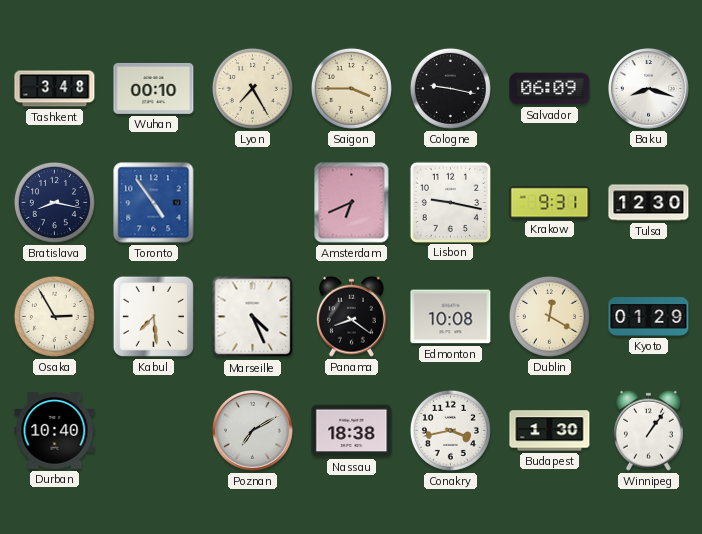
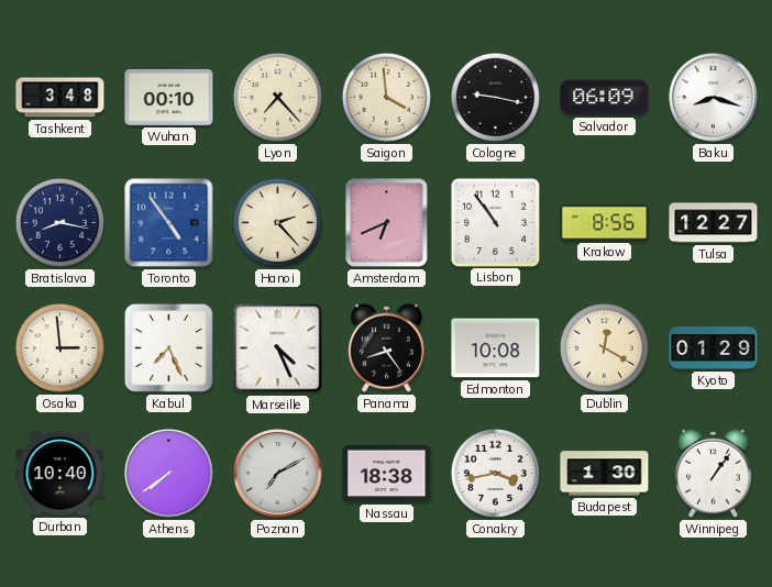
Lyon: 7:25 -> 7:23 (277, 97)
Saigon: 3:45 -> 3:59 (386, 97)
Hanoi: none -> 2:23 (277, 222)
Lisbon: 9:17 -> 10:54 (495, 222)
Krakow: 9:31 -> 8:56 (605, 223)
Tulsa: 12:30 -> 12:27 (714, 223)
Osaka: 2:55 -> 2:59 (59, 347)
Kabul: 7:29 -> 7:26 (168, 347)
Panama: 8:21 -> 8:24 (386, 347)
Athens: none -> 7:39 (169, 474)
